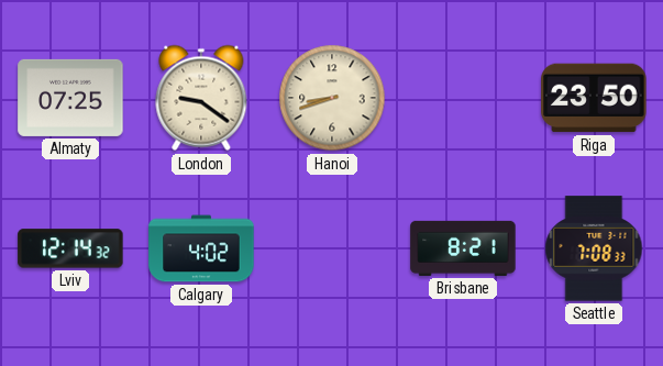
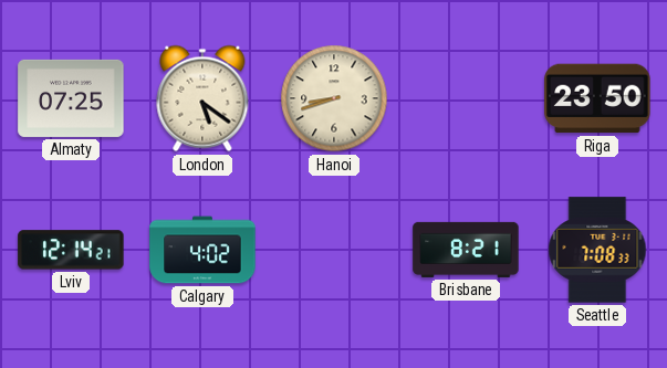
London: 9:21 -> 5:21 (202, 98)
Lviv: 12:14:32 -> 12:14:21 (71, 250)
